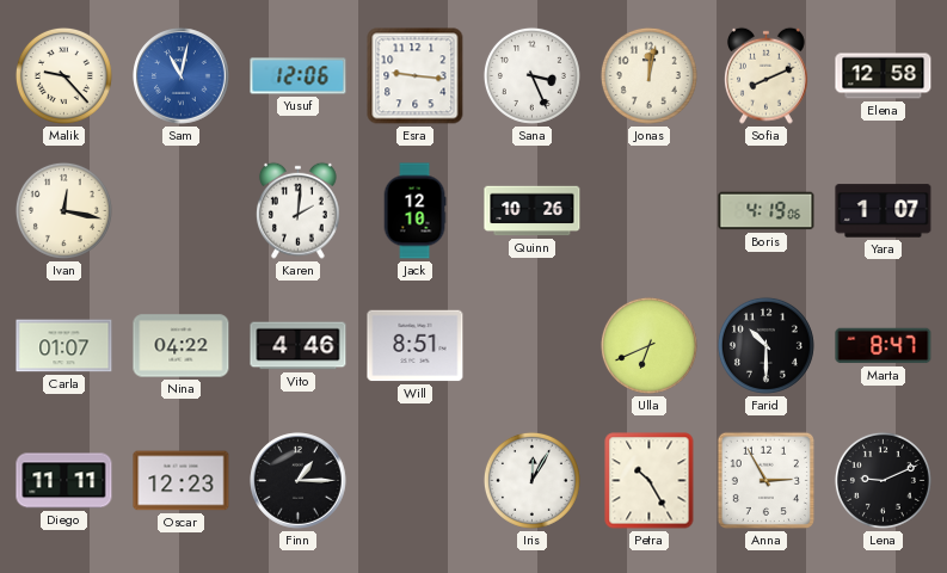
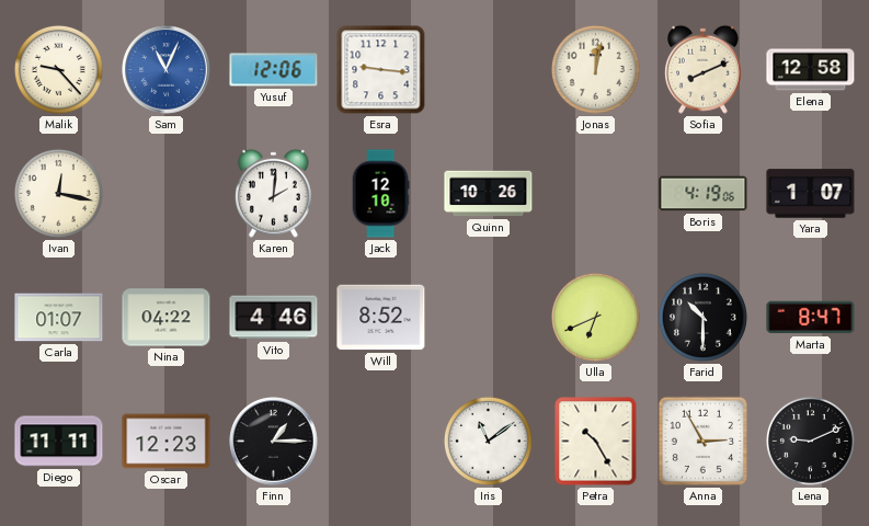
Sam: 11:02 -> 11:04 (167, 70)
Sana: 3:26 -> none (531, 75)
Will: 8:51 -> 8:52 (381, 318)
Iris: 12:05 -> 11:09 (488, 441)
